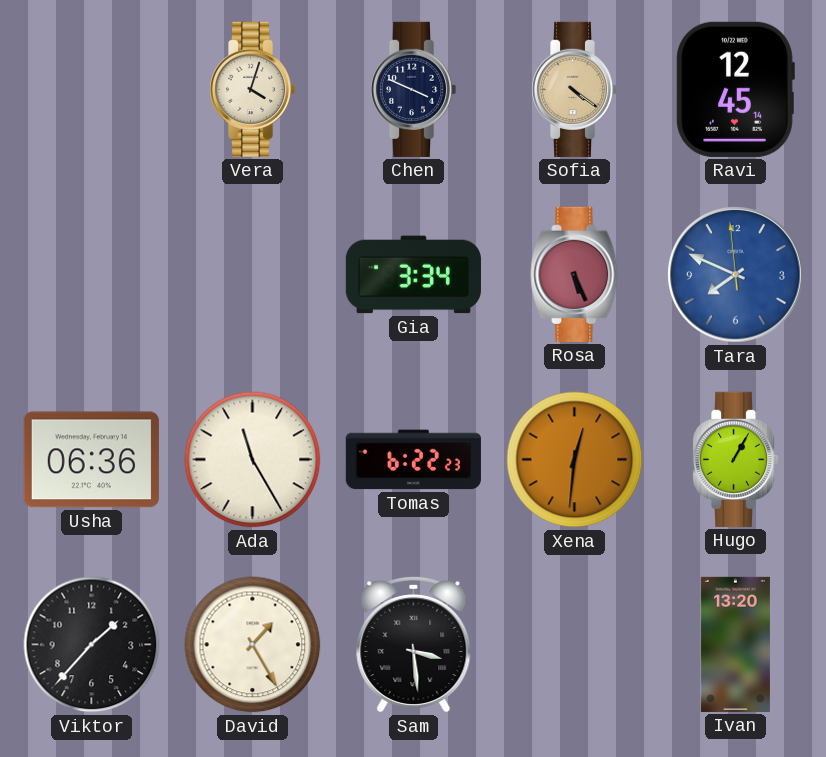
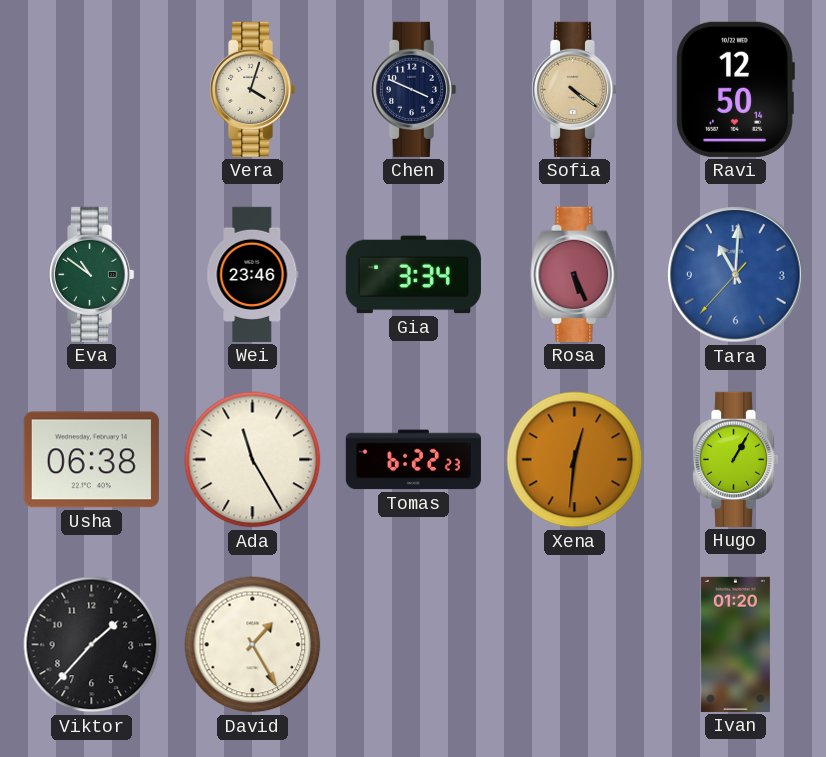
Ravi: 12:45 -> 12:50 (735, 89)
Eva: none -> 10:51 (91, 274)
Wei: none -> 23:46 (253, 274)
Tara: 7:48 -> 11:00 (736, 275)
Usha: 06:36 -> 06:38 (91, 460)
Sam: 3:29 -> none (414, 644)
Ivan: 13:20 -> 01:20 (735, 644)
